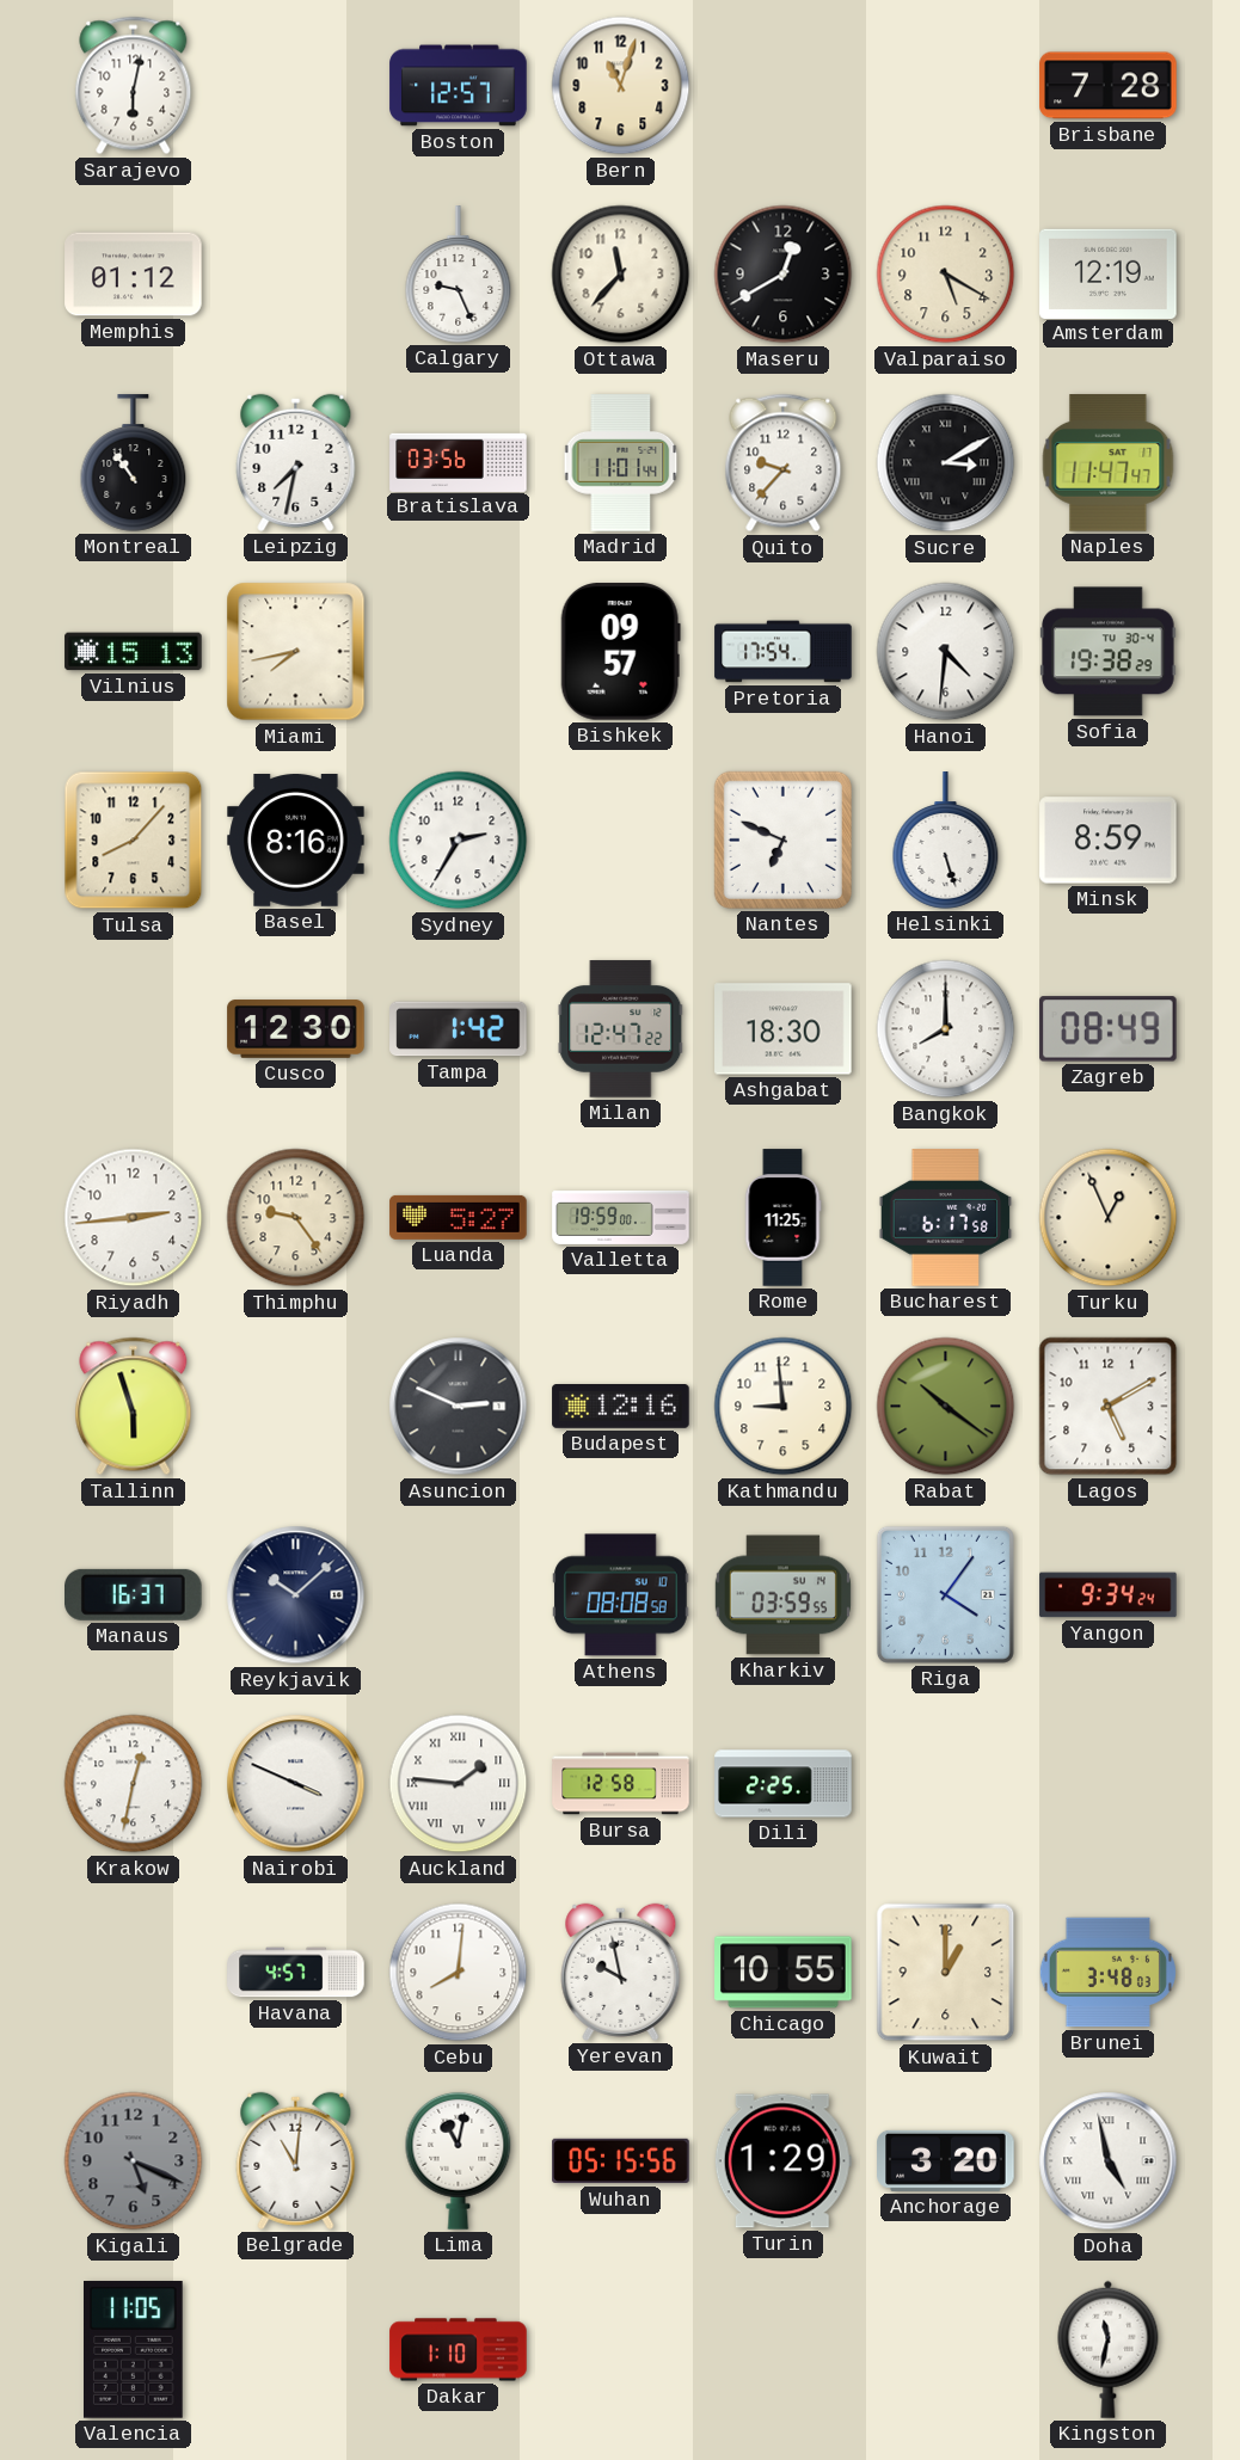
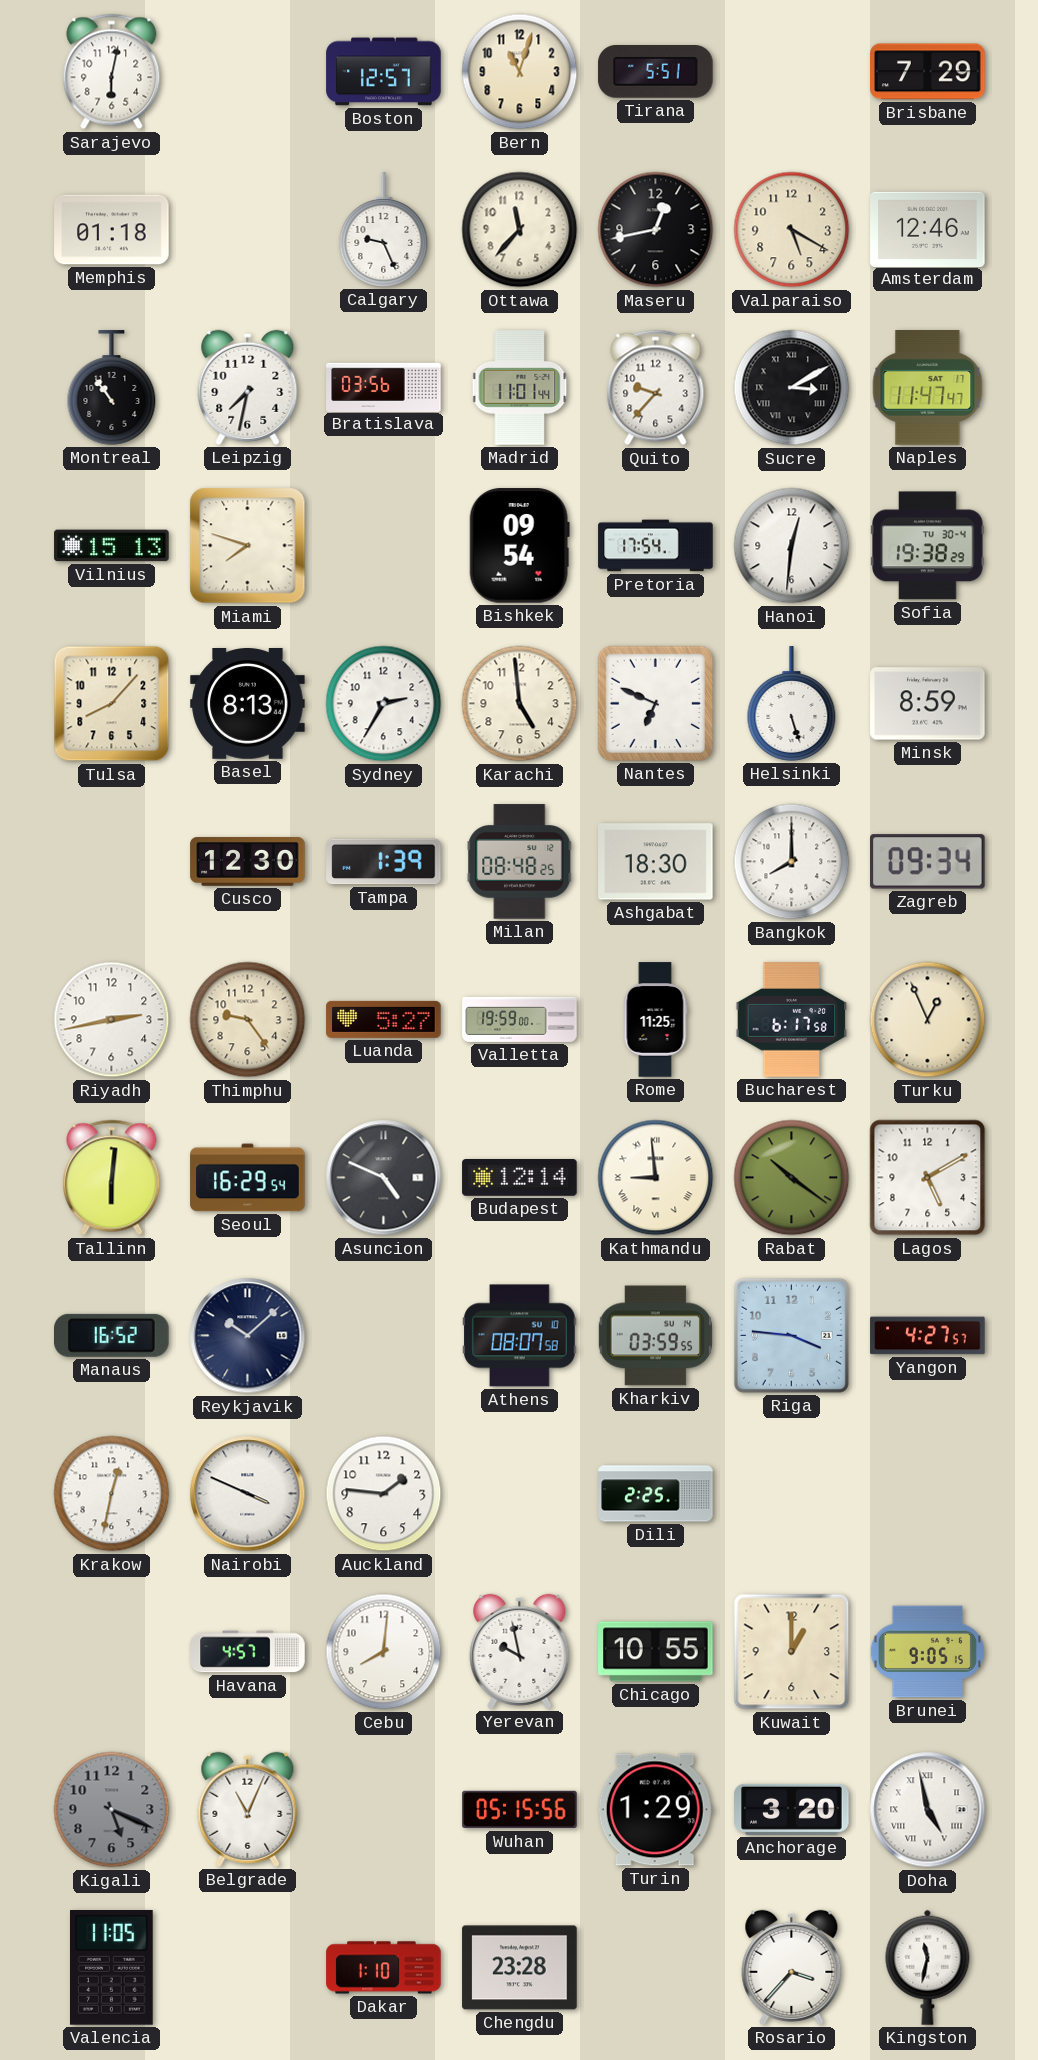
Tirana: none -> 5:51 (656, 72)
Brisbane: 7:28 -> 7:29 (928, 72)
Memphis: 01:12 -> 01:18 (112, 230)
Maseru: 12:40 -> 12:43 (656, 230)
Amsterdam: 12:19 -> 12:46 (928, 229)
Miami: 7:43 -> 7:48 (248, 546)
Bishkek: 09:57 -> 09:54 (519, 546)
Hanoi: 4:31 -> 12:31 (792, 546)
Basel: 8:16 -> 8:13 (248, 704)
Karachi: none -> 4:59 (520, 704)
Tampa: 1:42 -> 1:39 (384, 862)
Milan: 12:47 -> 08:48 (520, 862)
Zagreb: 08:49 -> 09:34 (928, 862)
Riyadh: 2:44 -> 2:43 (112, 1020)
Tallinn: 5:57 -> 6:01 (112, 1178)
Seoul: none -> 16:29 (248, 1178)
Asuncion: 2:49 -> 4:49 (384, 1178)
Budapest: 12:16 -> 12:14 (520, 1178)
Kathmandu numerals: Arabic -> Roman (656, 1178)
Manaus: 16:37 -> 16:52 (112, 1335)
Athens: 08:08 -> 08:07 (520, 1336)
Riga: 4:06 -> 3:46 (791, 1335)
Yangon: 9:34 -> 4:27 (928, 1336)
Auckland numerals: Roman -> Arabic (384, 1494)
Bursa: 12:58 -> none (621, 1784)
Brunei: 3:48 -> 9:05 (927, 1652)
Belgrade: 11:01 -> 11:04 (248, 1809)
Lima: 11:02 -> none (459, 2160)
Chengdu: none -> 23:28 (520, 1968)
Rosario: none -> 3:37 (792, 1967)
